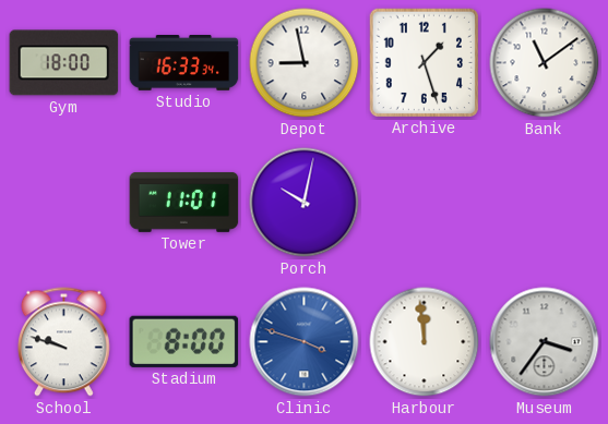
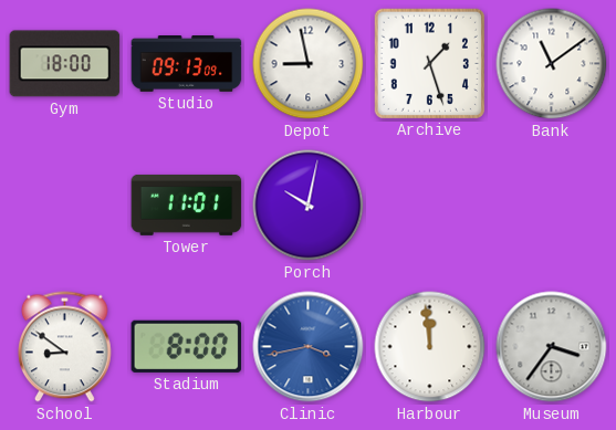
Studio: 16:33 -> 09:13 (187, 64)
School: 9:48 -> 8:51 (65, 347)
Clinic: 3:48 -> 3:43 (309, 347)
